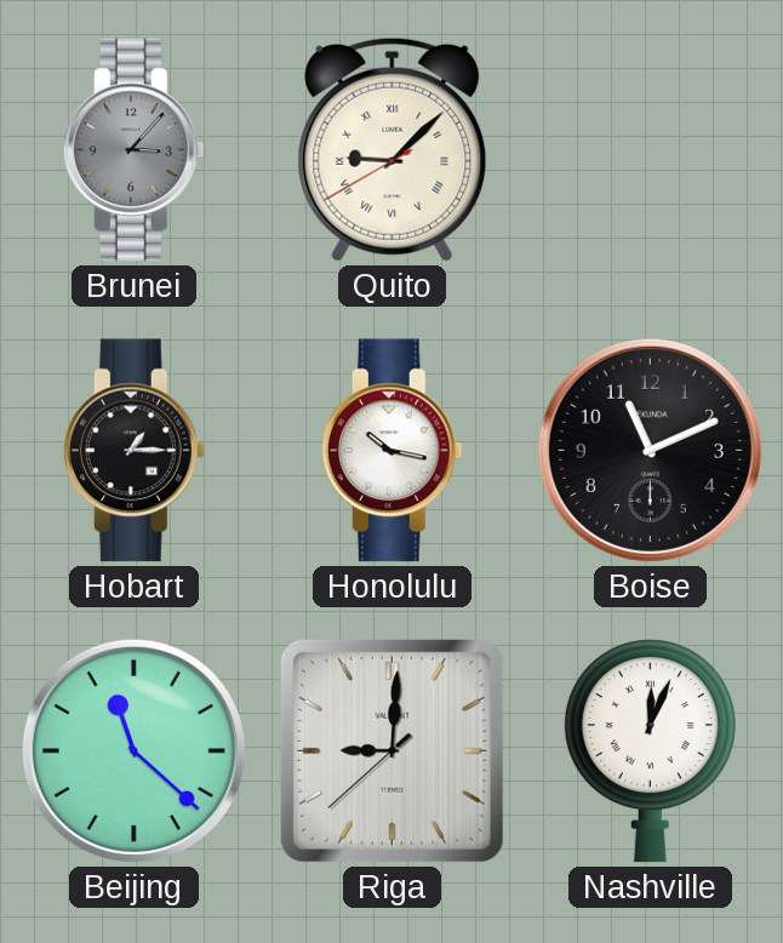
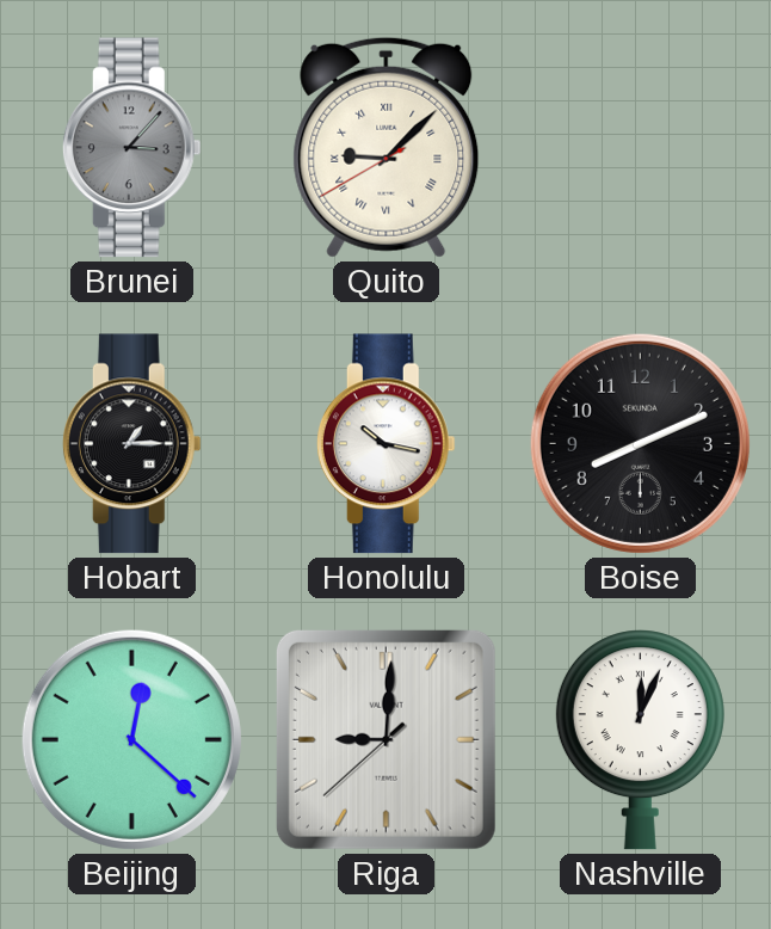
Boise: 11:11 -> 8:11 (640, 443)
Beijing: 11:22 -> 12:22 (131, 739)
